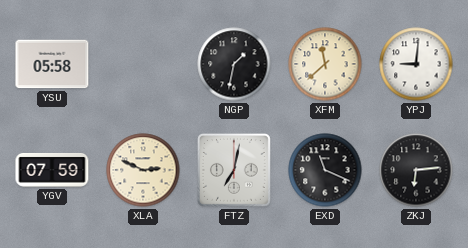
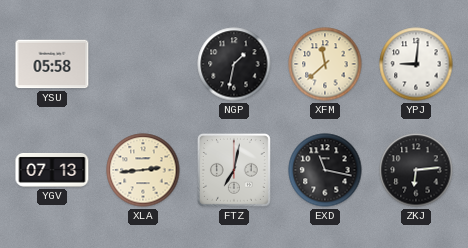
YGV: 07:59 -> 07:13 (52, 171)
XLA: 2:49 -> 2:44 (143, 170)
EXD: 11:19 -> 11:17 (325, 170)
